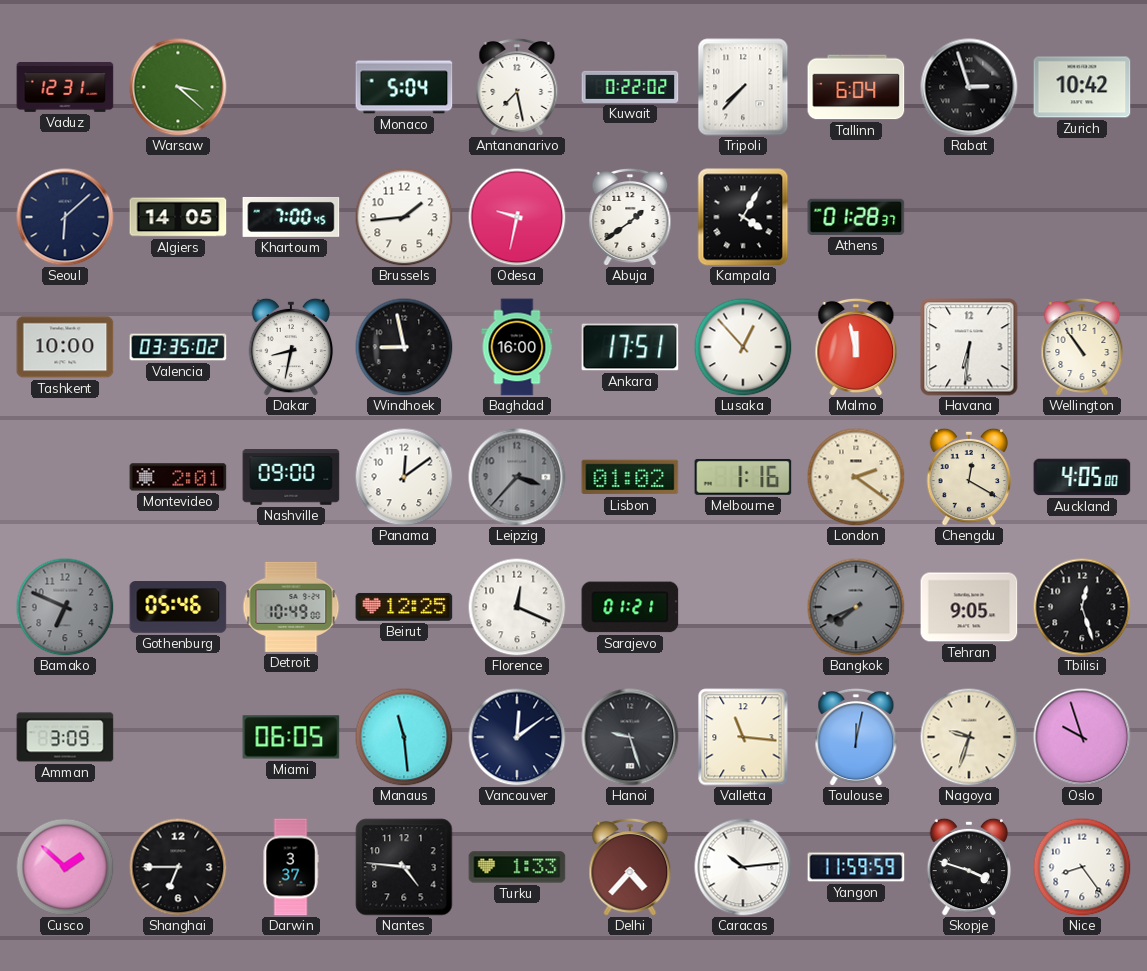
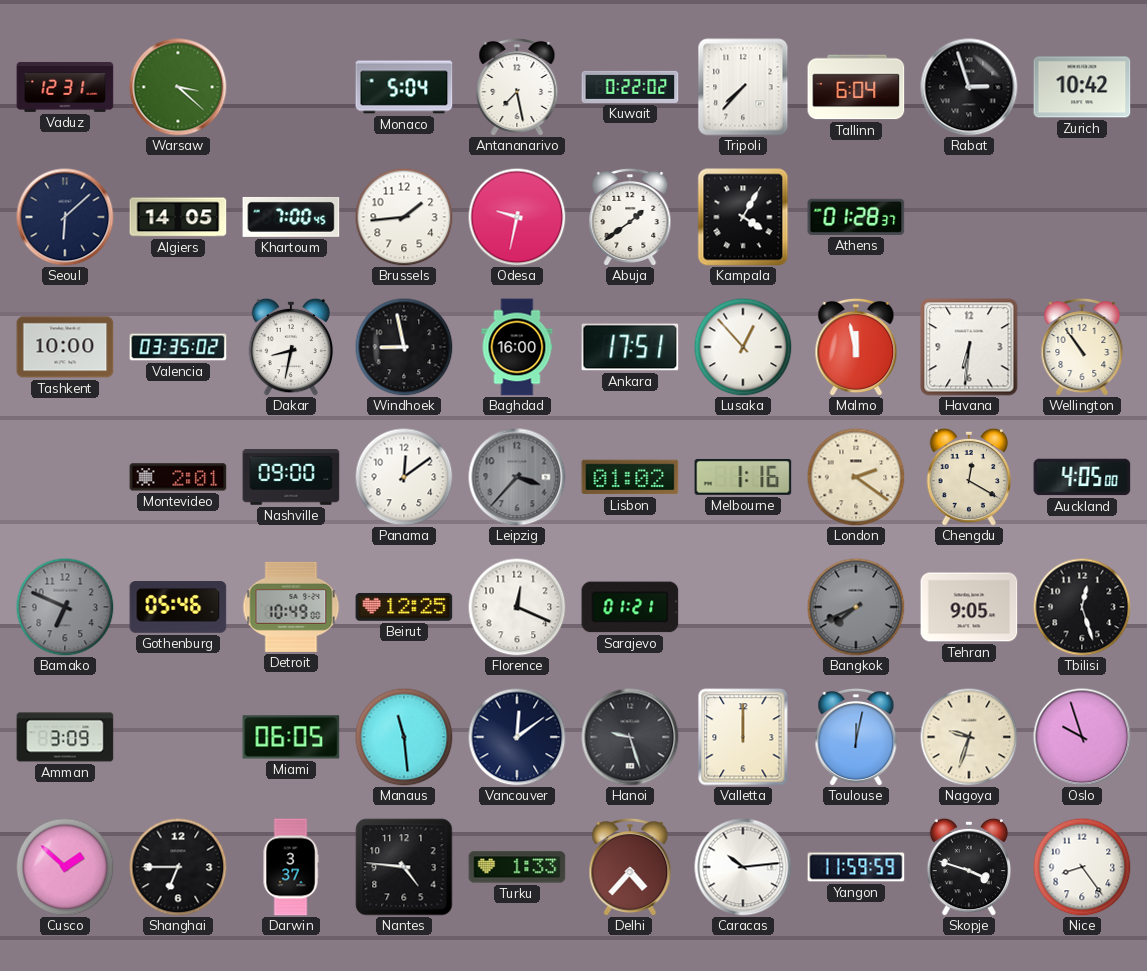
Valletta: 11:16 -> 12:00 (743, 737)
